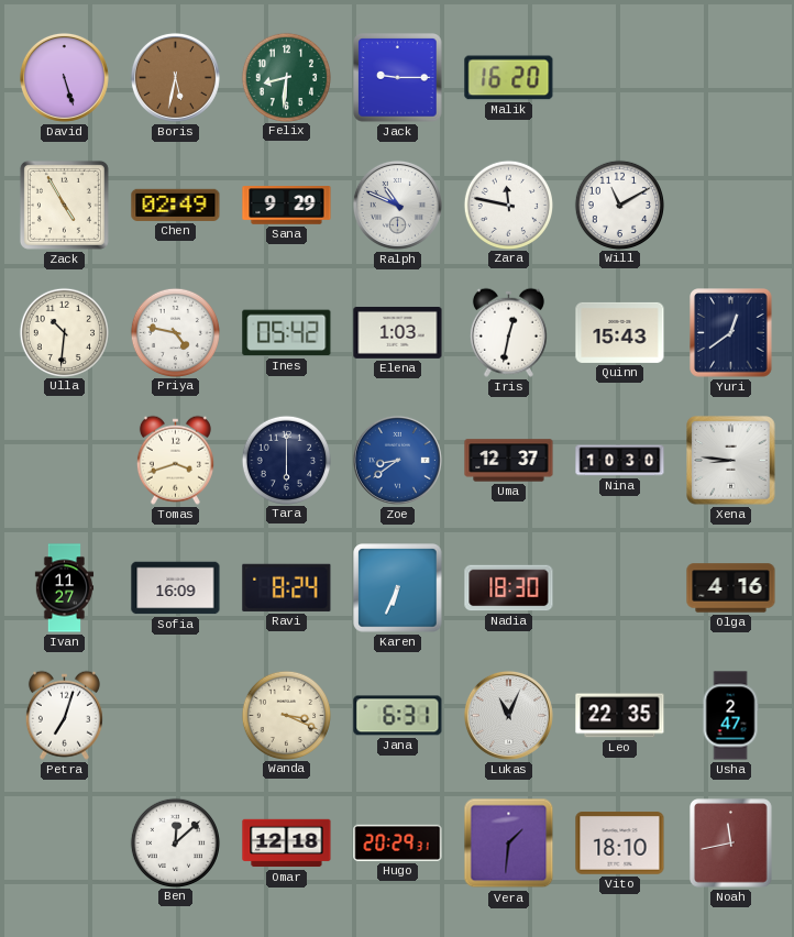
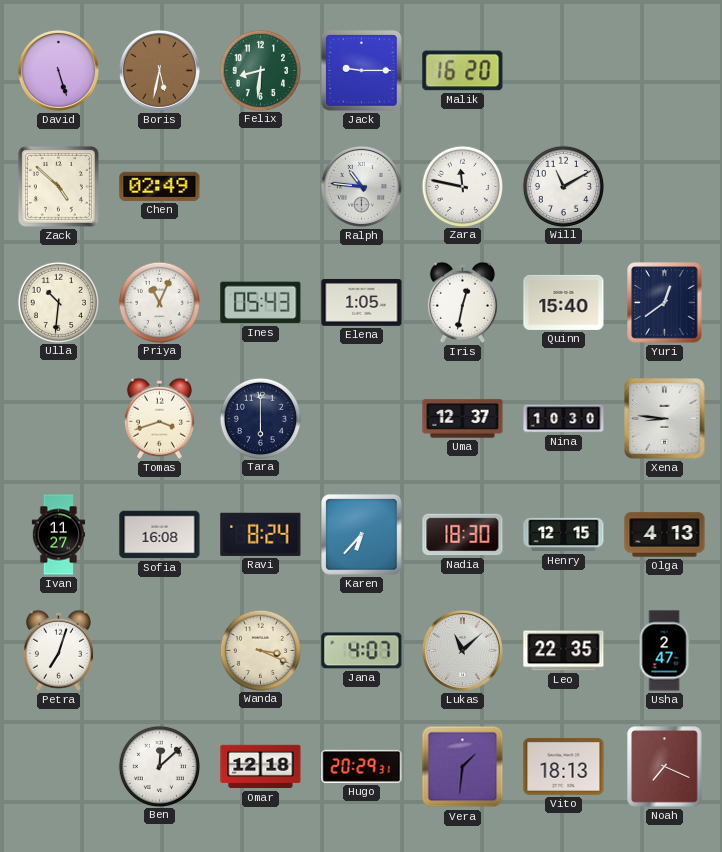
Zack: 4:55 -> 4:52 (58, 186)
Sana: 9:29 -> none (287, 206)
Ralph: 10:49 -> 10:46 (361, 186)
Priya: 4:47 -> 11:04 (159, 302)
Ines: 05:42 -> 05:43 (261, 303)
Elena: 1:03 -> 1:05 (362, 302)
Quinn: 15:43 -> 15:40 (564, 302)
Zoe: 8:39 -> none (397, 460)
Sofia: 16:09 -> 16:08 (160, 535)
Karen: 6:34 -> 6:37 (362, 535)
Henry: none -> 12:15 (564, 535)
Olga: 4:16 -> 4:13 (665, 535)
Jana: 6:31 -> 4:07 (362, 651)
Lukas: 11:04 -> 11:08 (462, 650)
Vito: 18:10 -> 18:13 (564, 767)
Noah: 11:43 -> 7:19 (665, 767)
